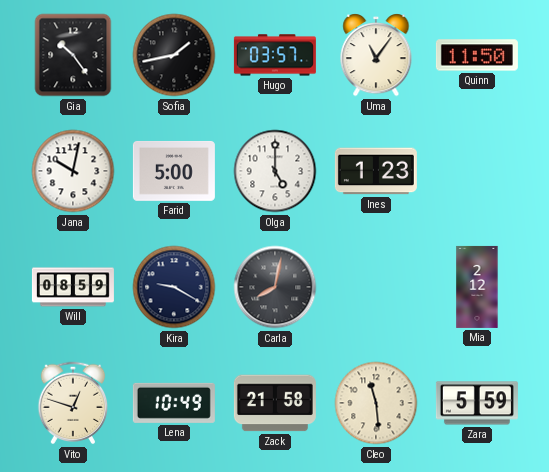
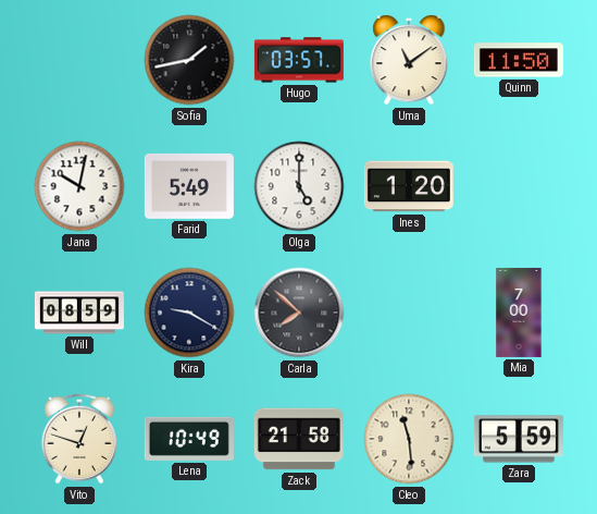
Gia: 10:24 -> none (73, 55)
Uma: 11:06 -> 11:09 (409, 60)
Farid: 5:00 -> 5:49 (189, 186)
Ines: 1:23 -> 1:20 (409, 186)
Carla: 8:02 -> 7:52 (299, 313)
Mia: 2:12 -> 7:00 (519, 313)
